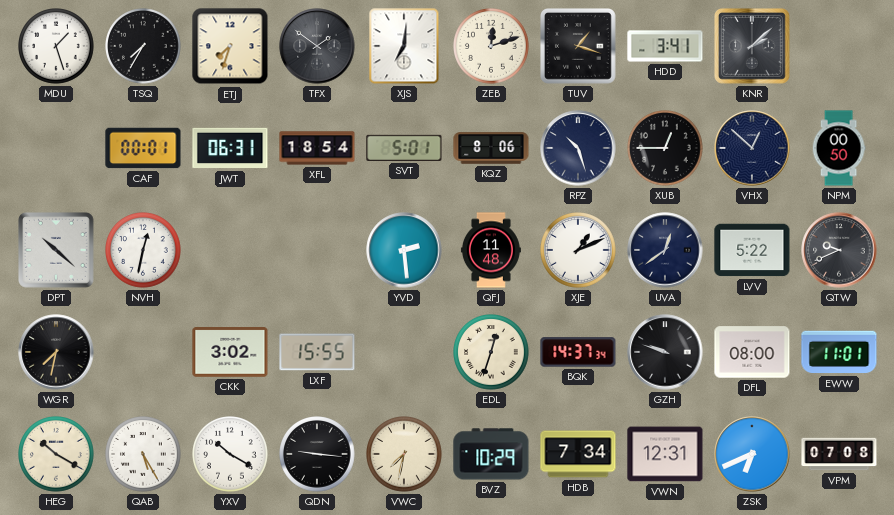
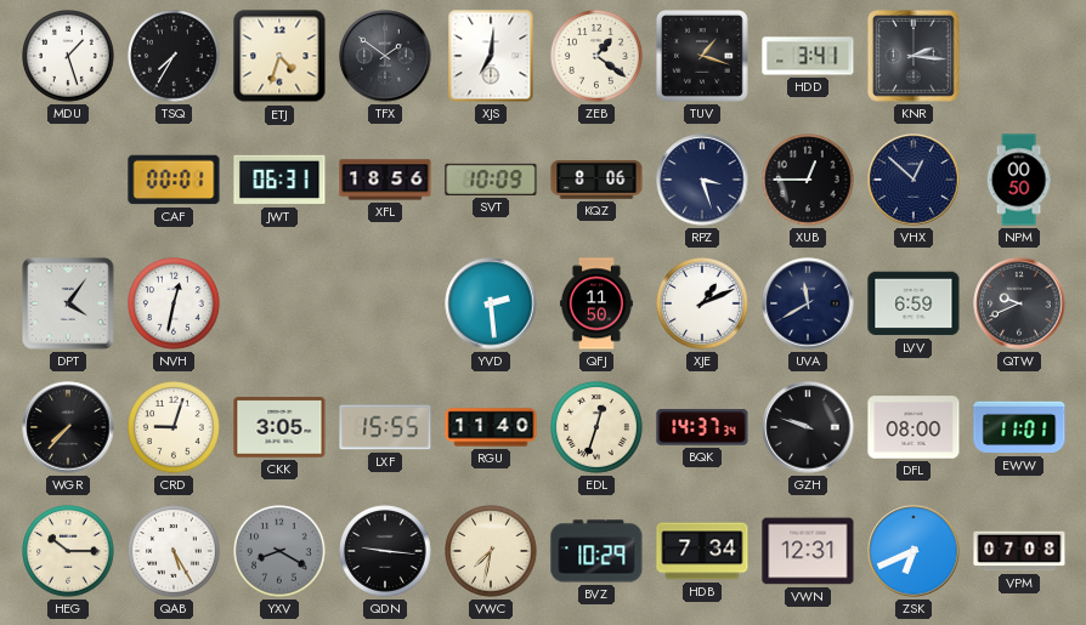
ETJ: 7:33 -> 4:33 (279, 56)
ZEB: 12:12 -> 1:21 (598, 57)
KNR: 2:08 -> 2:16 (915, 57)
XFL: 18:54 -> 18:56 (385, 180)
SVT: 5:01 -> 10:09 (491, 180)
RPZ: 10:27 -> 3:27 (702, 180)
DPT: 10:22 -> 4:06 (69, 305)
QFJ: 11:48 -> 11:50 (596, 303)
UVA: 12:39 -> 11:40 (808, 303)
LVV: 5:22 -> 6:59 (914, 303)
WGR: 7:32 -> 7:37 (68, 427)
CRD: none -> 9:03 (175, 428)
CKK: 3:02 -> 3:05 (279, 427)
RGU: none -> 11:40 (491, 427)
HEG: 10:20 -> 10:15 (69, 552)
YXV: 10:20 -> 8:20 (281, 552)
YXV dial: white -> grey (281, 552)
